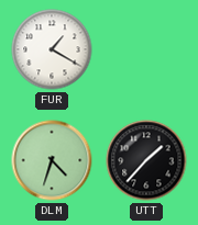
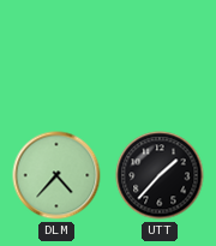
FUR: 1:20 -> none (52, 49)
DLM: 4:33 -> 4:37 (56, 175)
